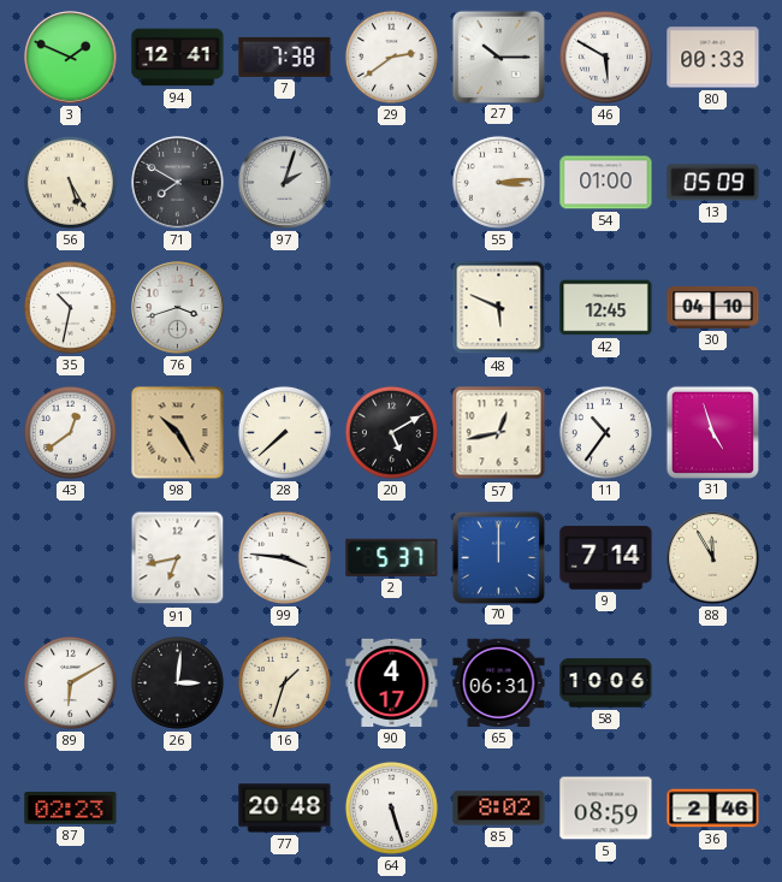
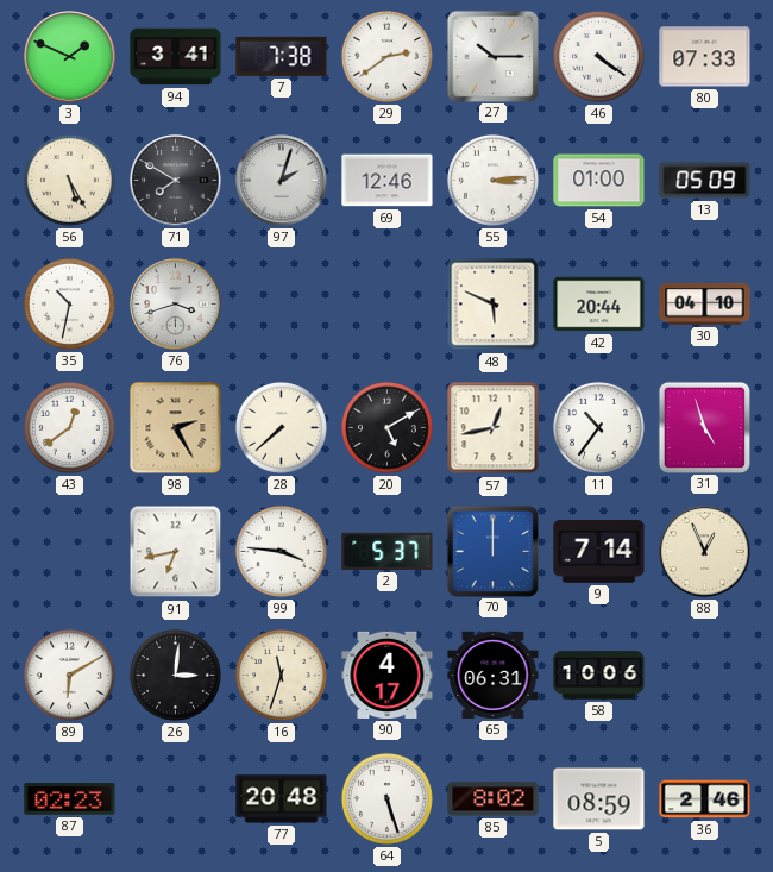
94: 12:41 -> 3:41 (176, 57)
46: 5:50 -> 4:21 (598, 56)
80: 00:33 -> 07:33 (705, 57)
69: none -> 12:46 (388, 181)
42: 12:45 -> 20:44 (599, 305)
98: 10:25 -> 2:25 (176, 428)
88: 11:55 -> 12:56 (705, 552)
16: 1:33 -> 11:33 (281, 675)
